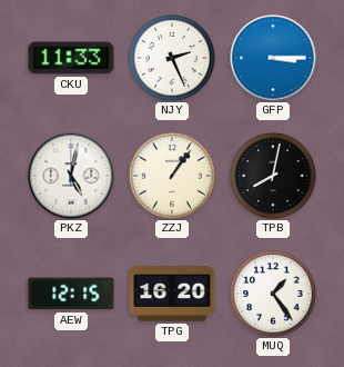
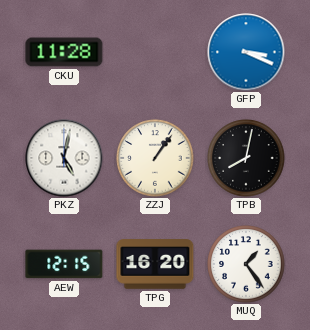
CKU: 11:33 -> 11:28 (64, 52)
NJY: 2:26 -> none (172, 58)
GFP: 3:15 -> 3:19 (246, 52)
